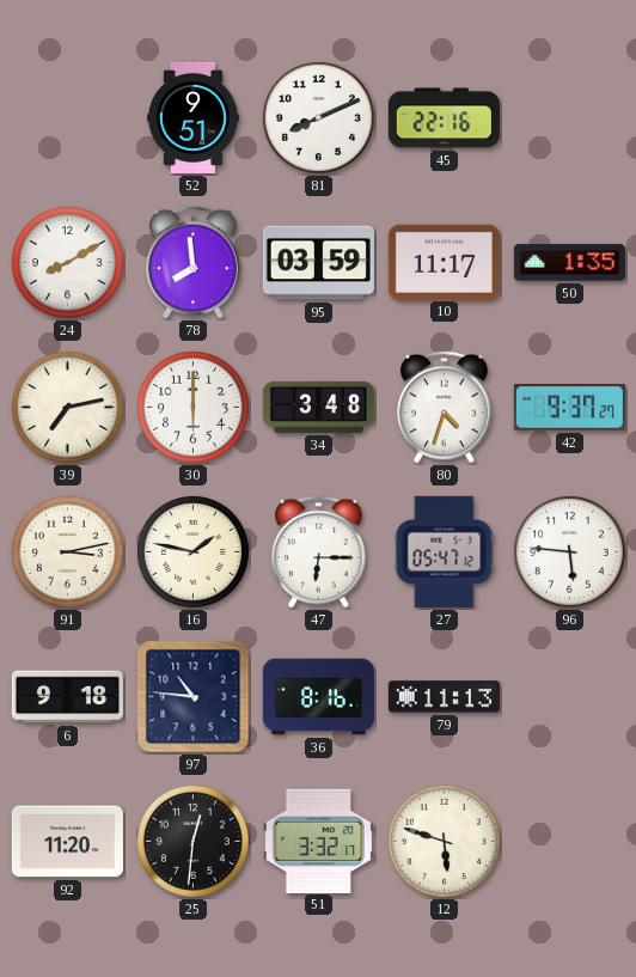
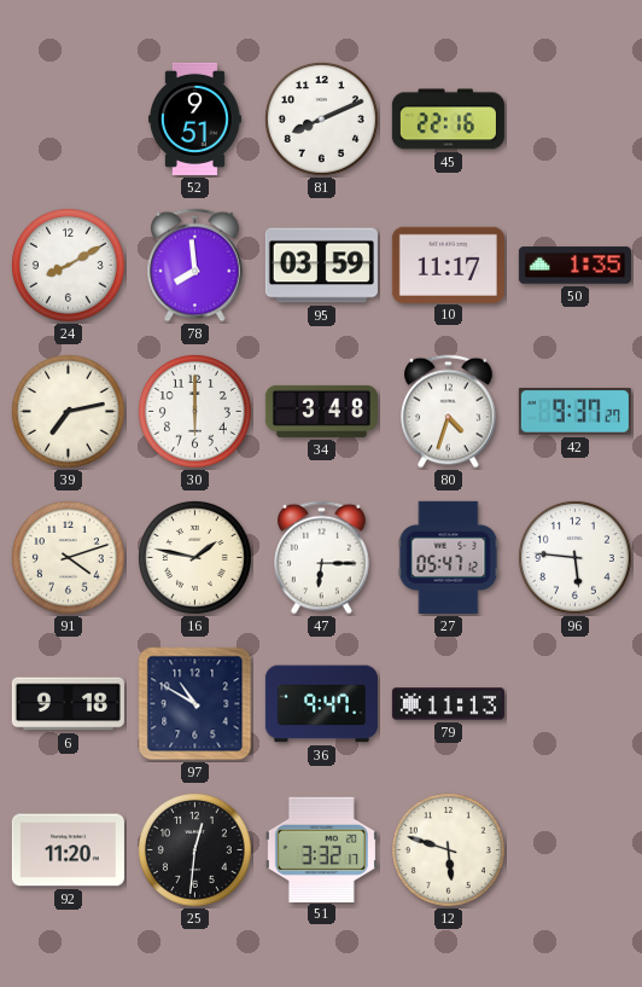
91: 3:13 -> 4:12 (68, 557)
97: 10:46 -> 10:50 (195, 704)
36: 8:16 -> 9:47 (321, 704)
